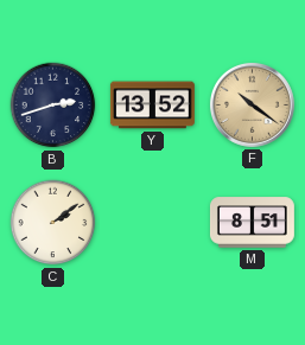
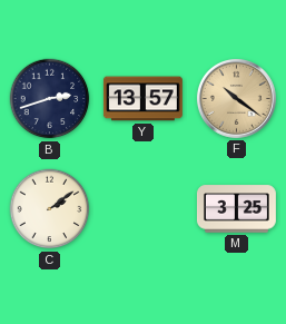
Y: 13:52 -> 13:57 (142, 99)
M: 8:51 -> 3:25 (236, 209)
